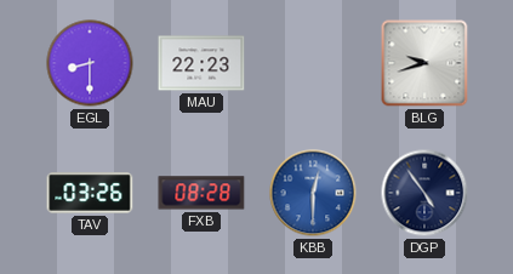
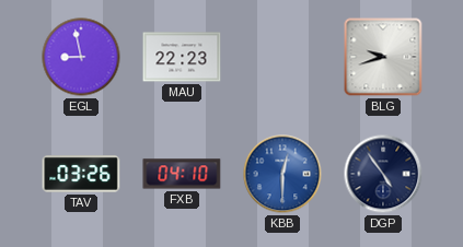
EGL: 8:30 -> 8:58 (81, 57)
FXB: 08:28 -> 04:10 (182, 174)
